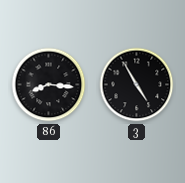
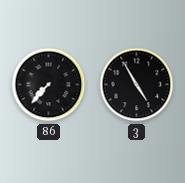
86: 8:16 -> 7:37 (49, 85)
